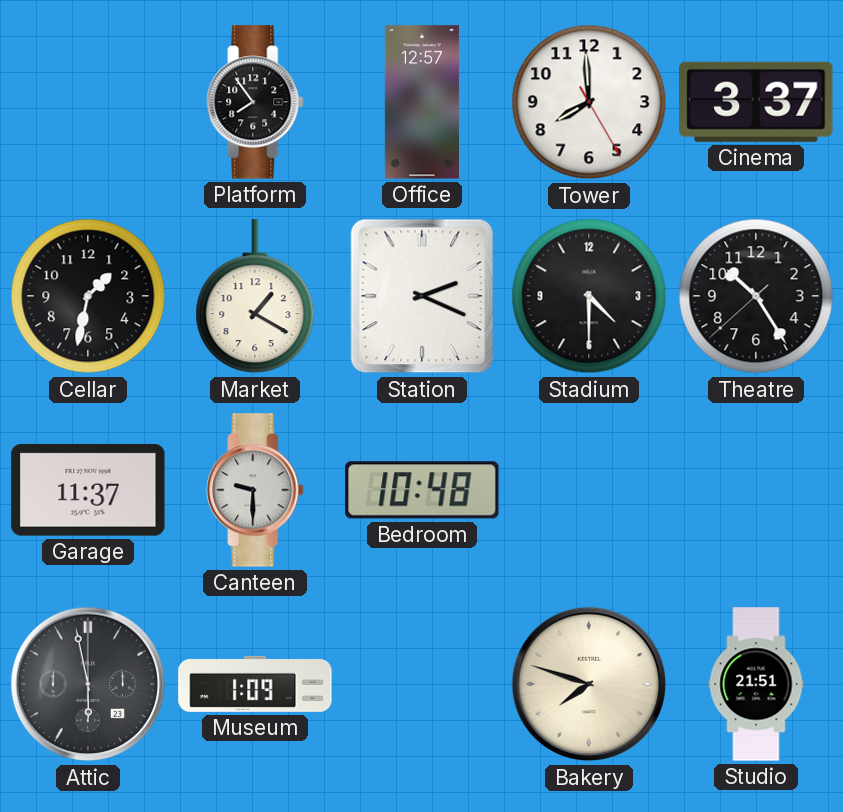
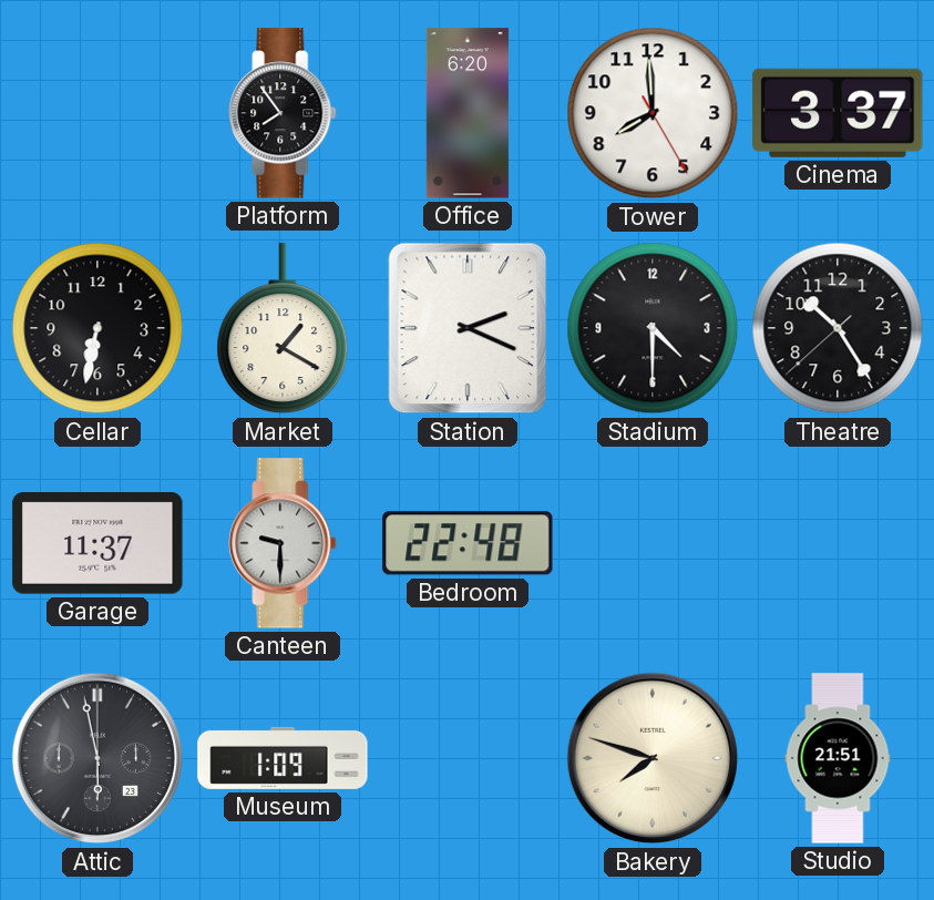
Office: 12:57 -> 6:20 (468, 113)
Cellar: 1:32 -> 6:32 (97, 328)
Bedroom: 10:48 -> 22:48 (468, 543)
